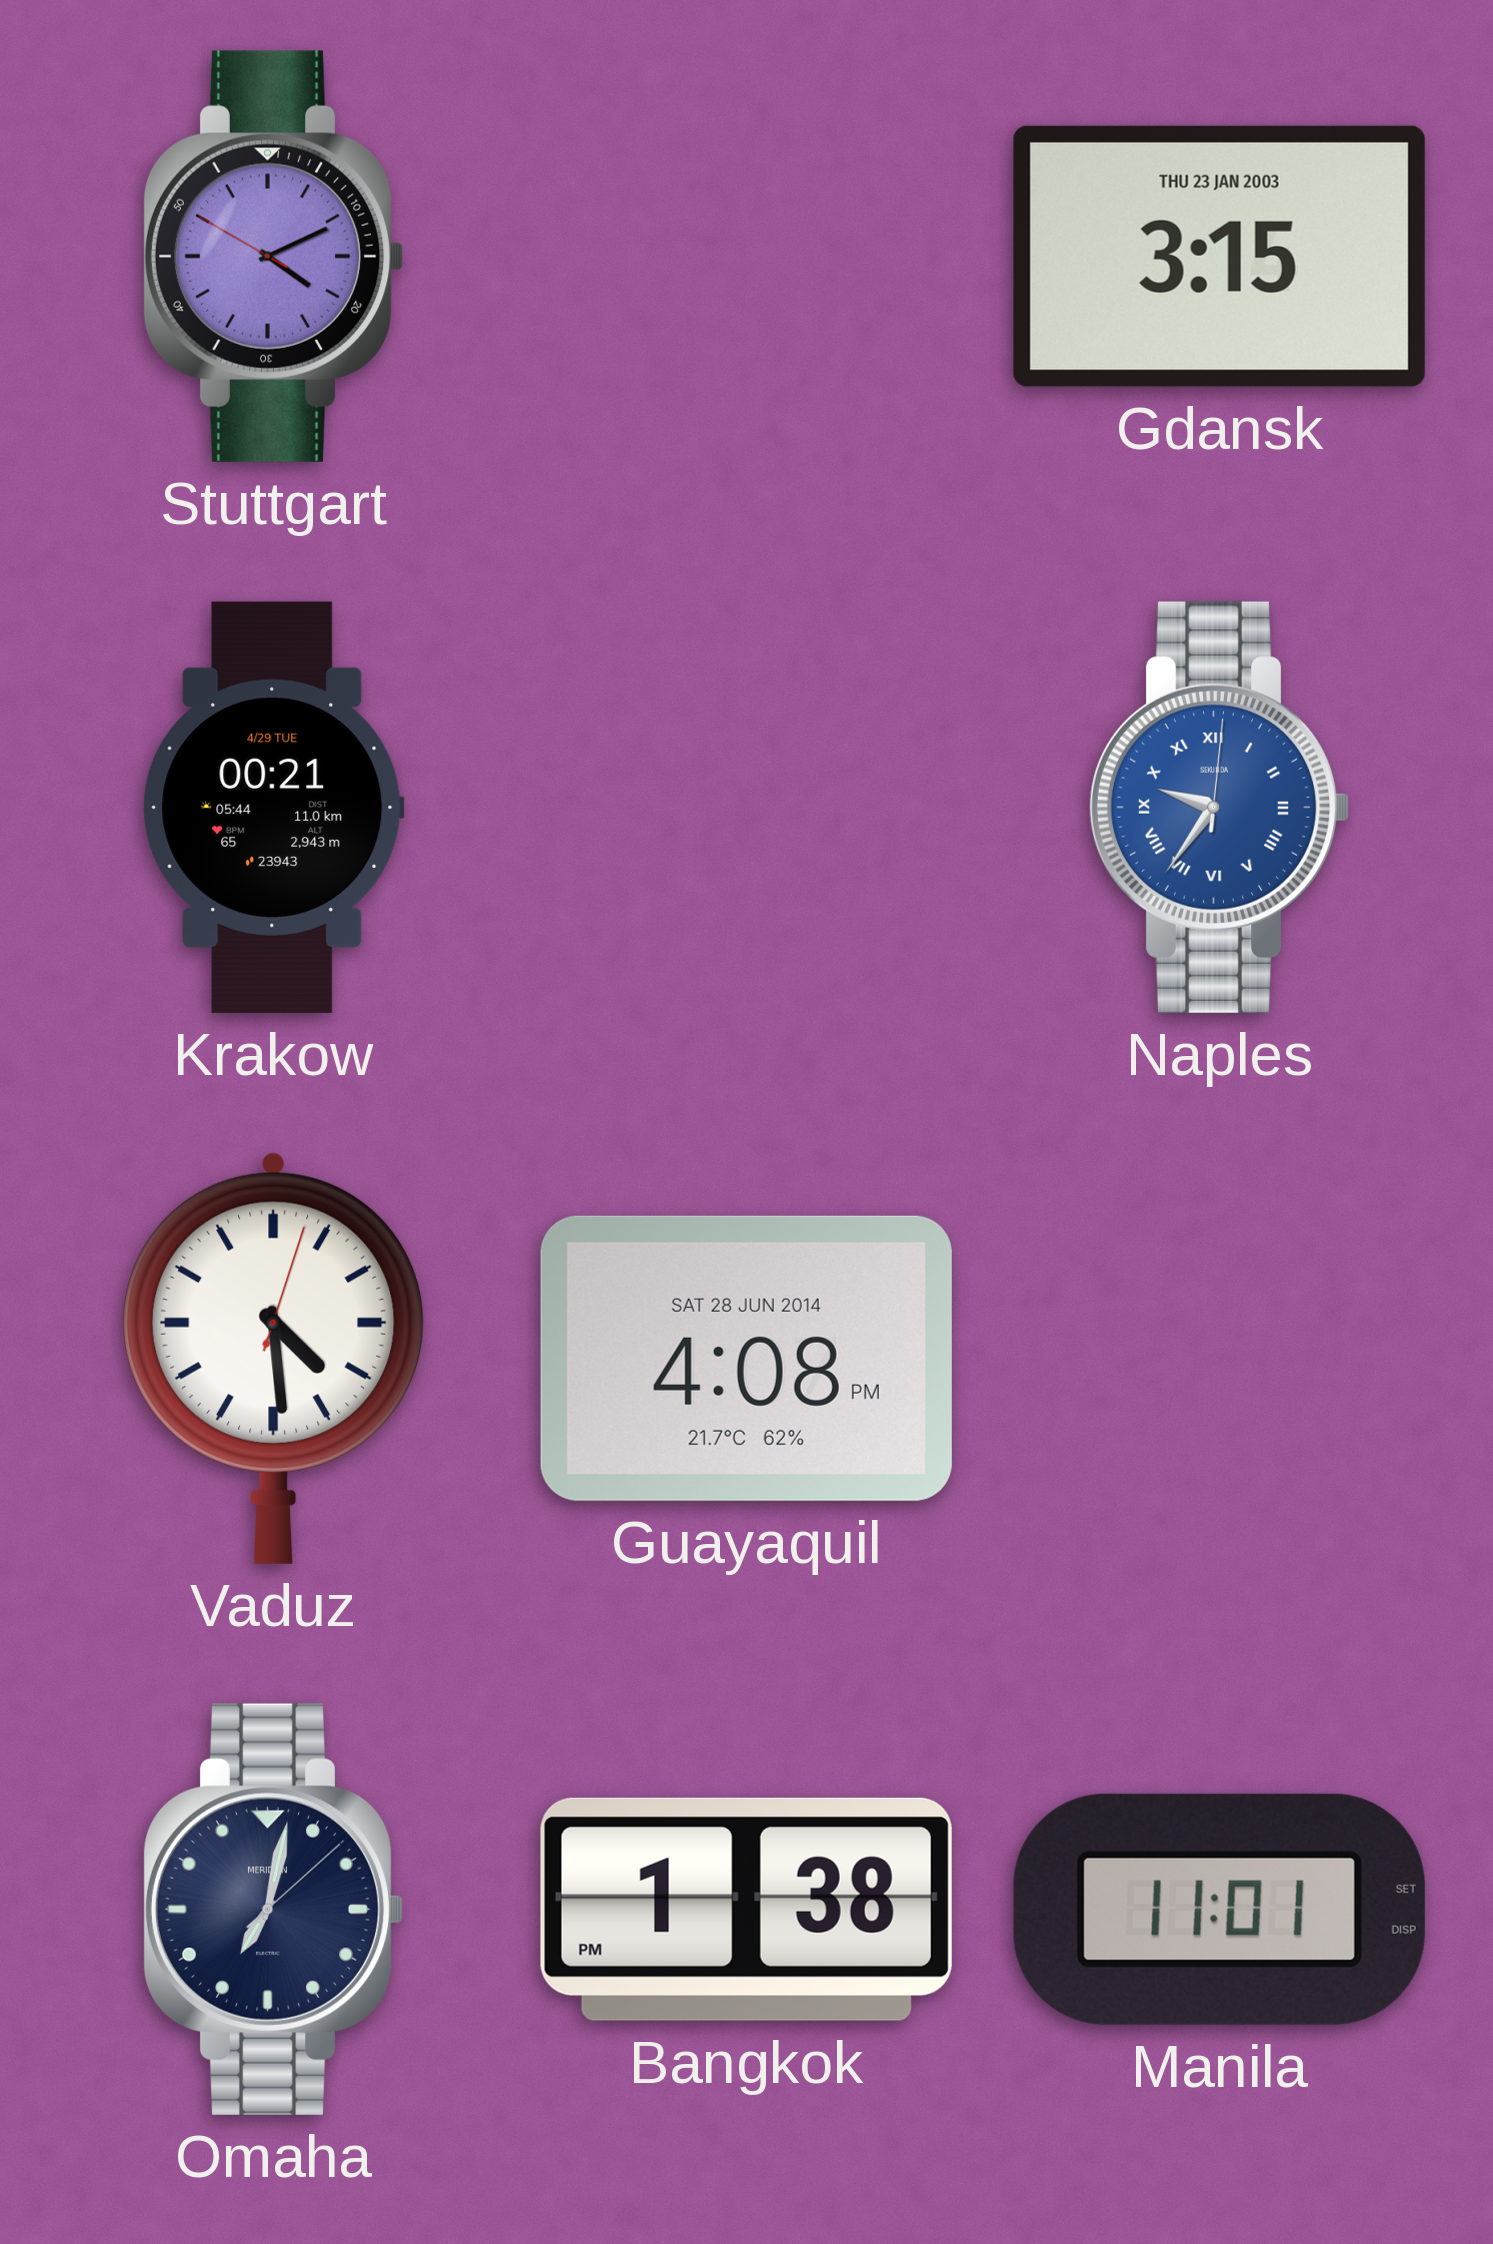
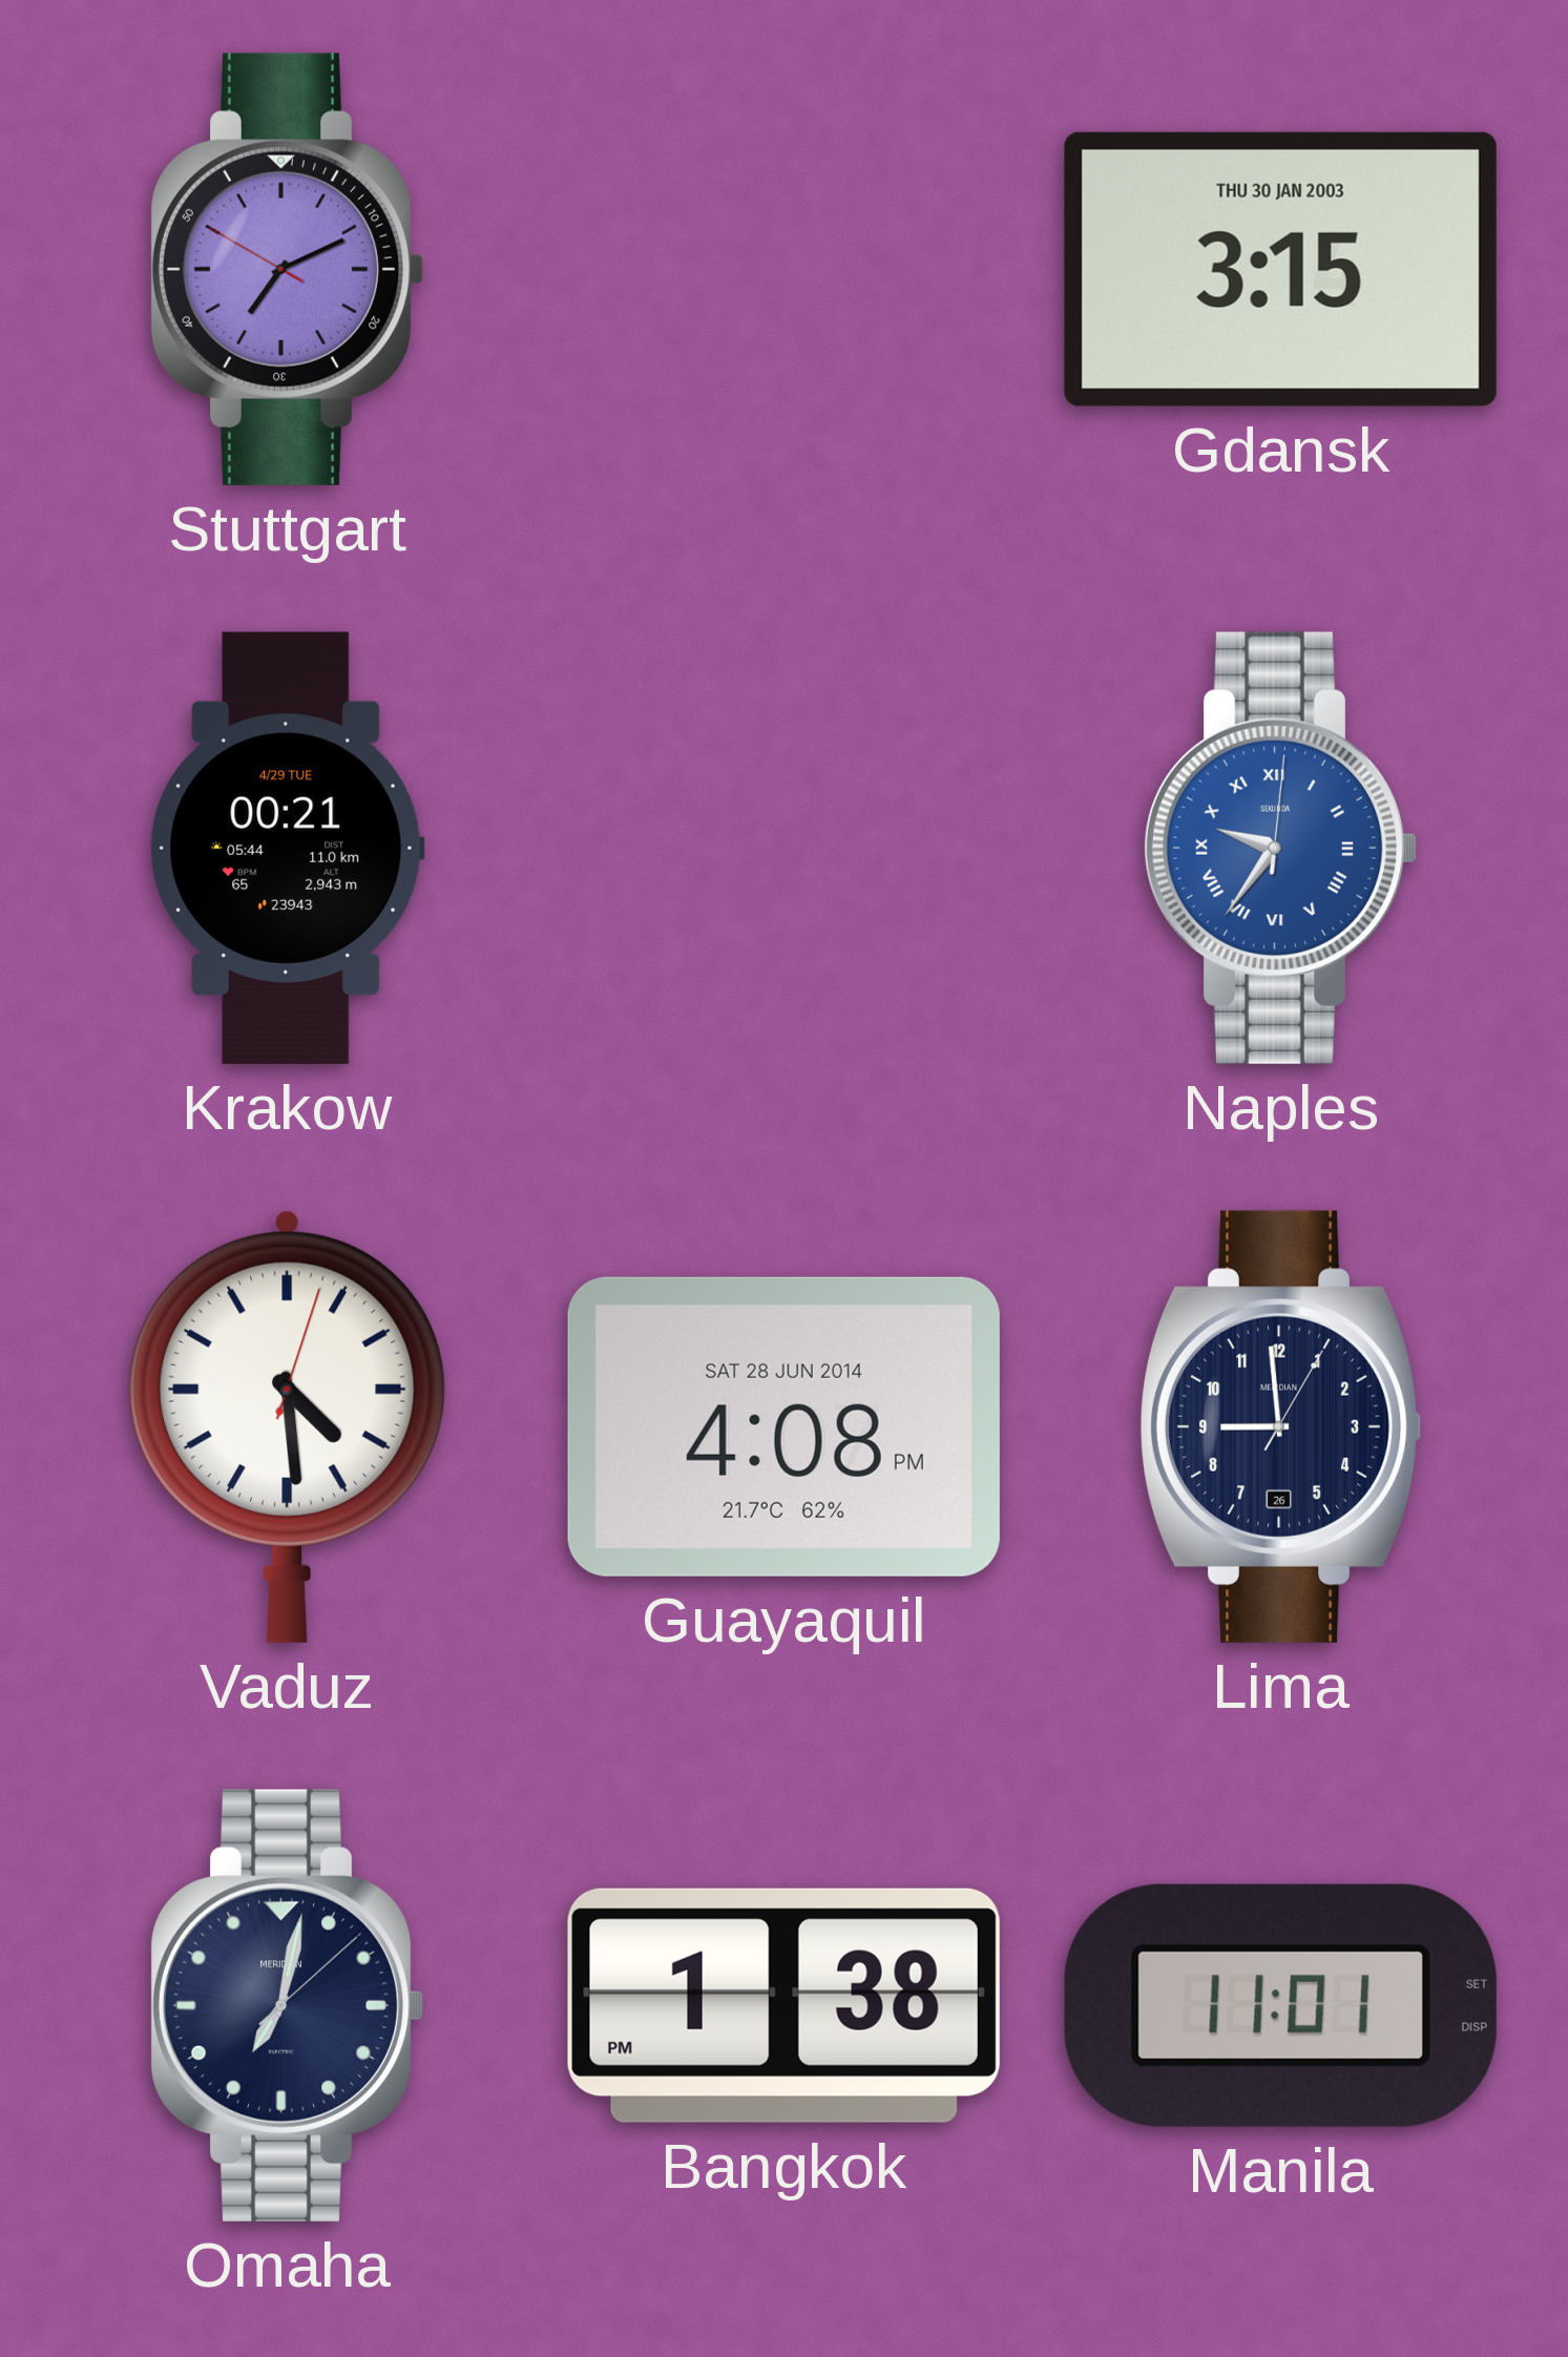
Stuttgart: 4:10 -> 7:10 (287, 269)
Gdansk date: THU 23 JAN 2003 -> THU 30 JAN 2003 (1280, 269)
Lima: none -> 8:59 (1280, 1426)
